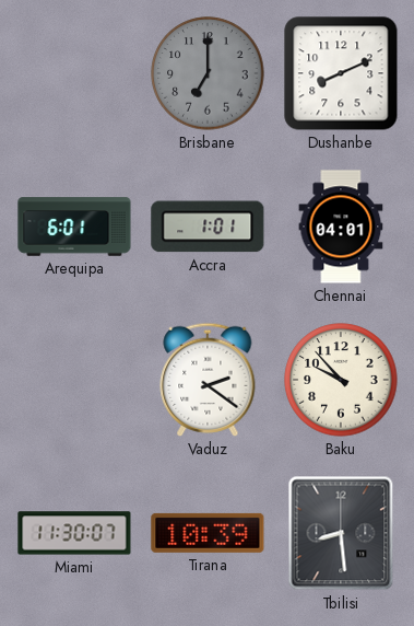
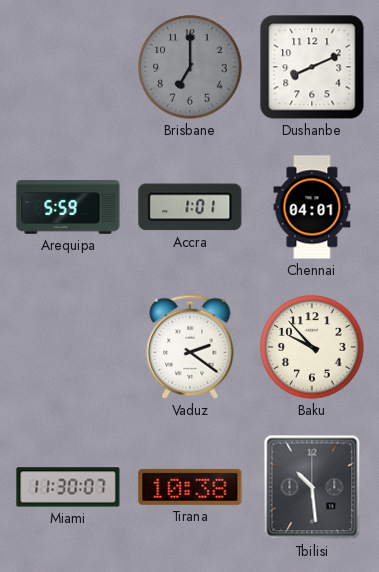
Arequipa: 6:01 -> 5:59 (68, 207)
Tirana: 10:39 -> 10:38 (190, 487)
Tbilisi: 8:29 -> 10:29 (312, 487)
